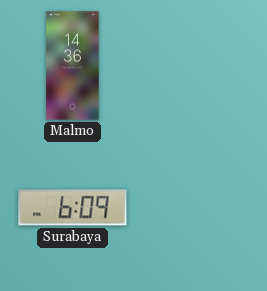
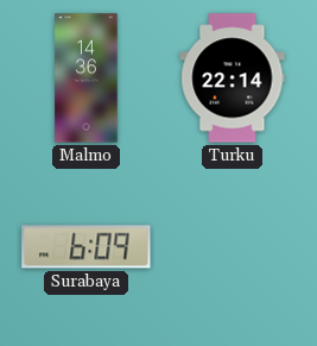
Turku: none -> 22:14 (233, 78)
